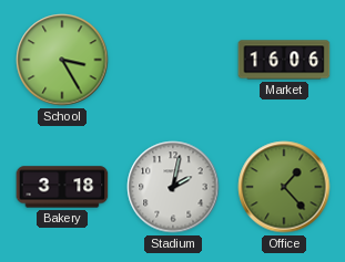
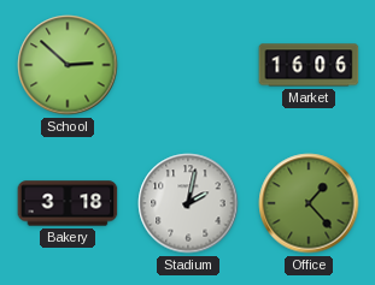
School: 3:25 -> 2:52 (68, 65)
